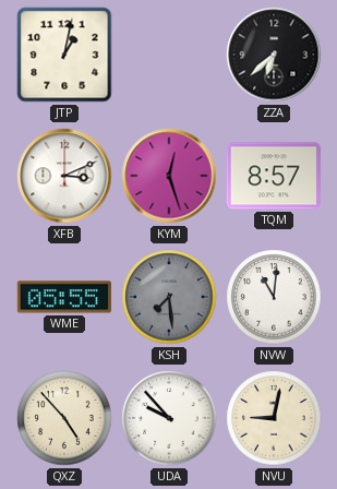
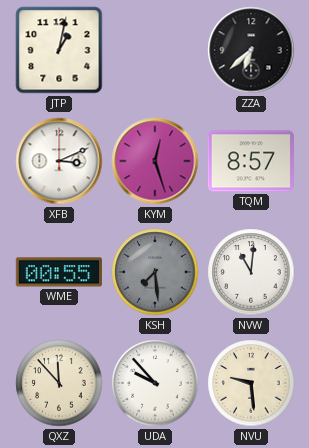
WME: 05:55 -> 00:55 (59, 272)
QXZ: 4:53 -> 11:53 (59, 383)
NVU: 9:02 -> 9:29 (251, 383)
